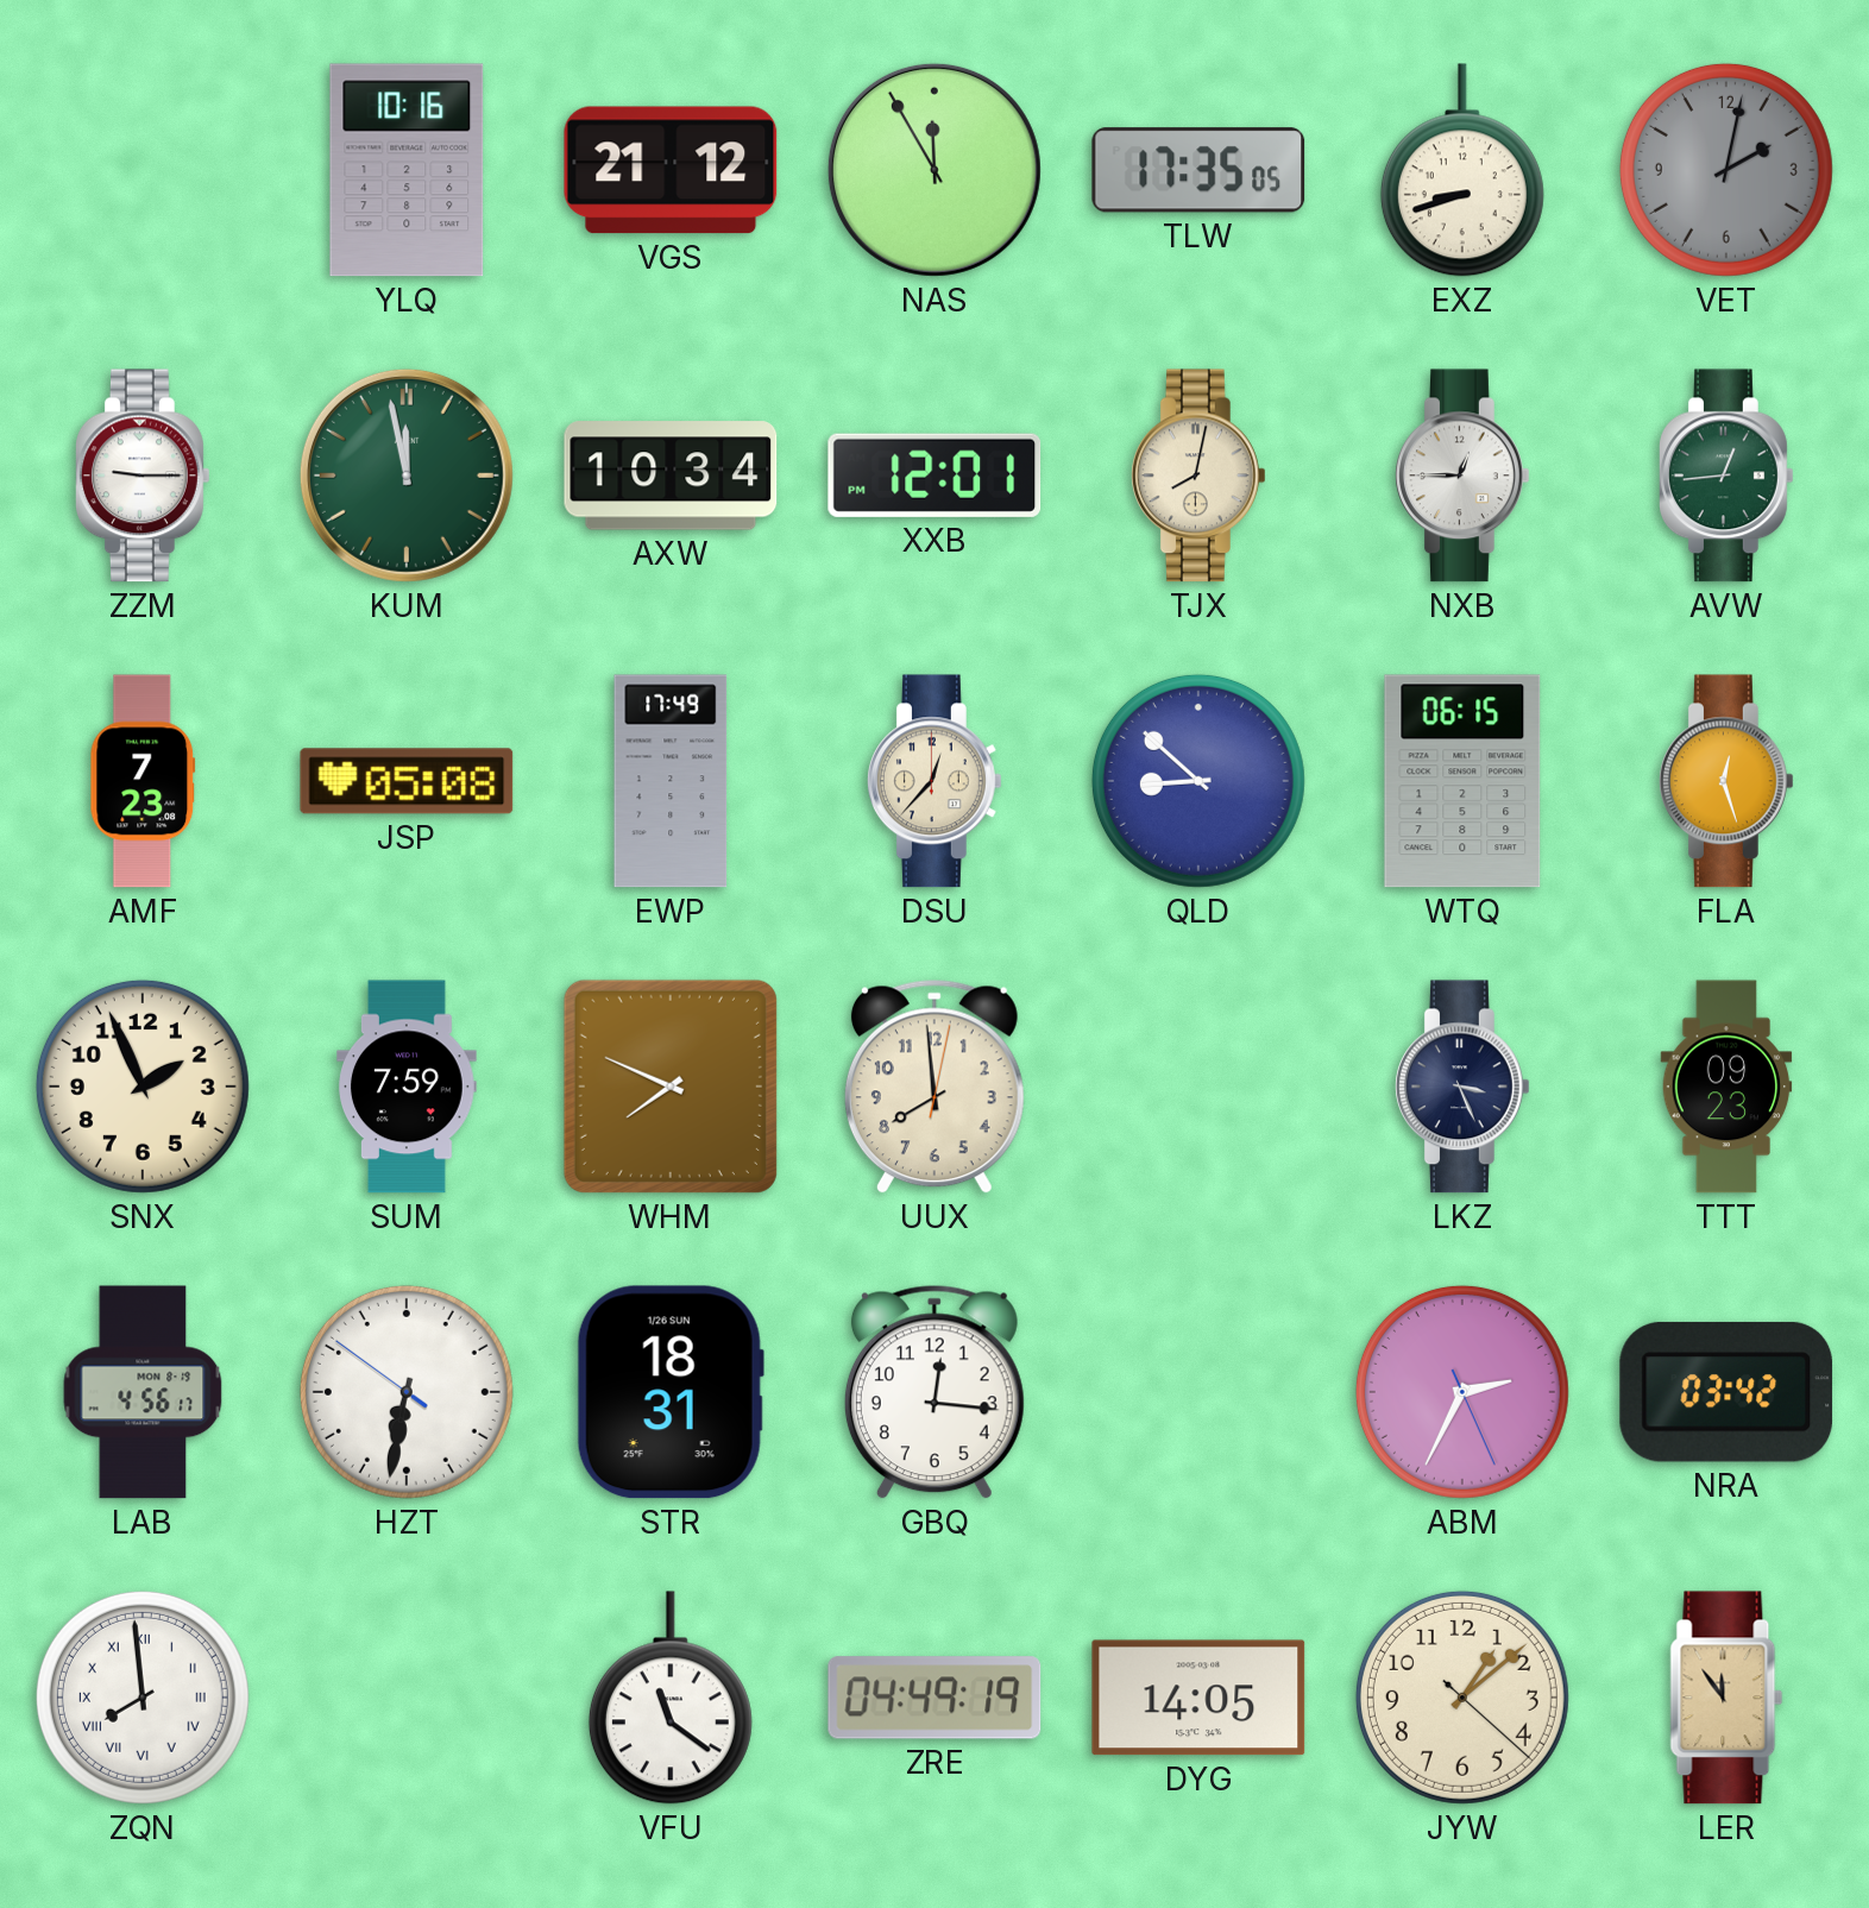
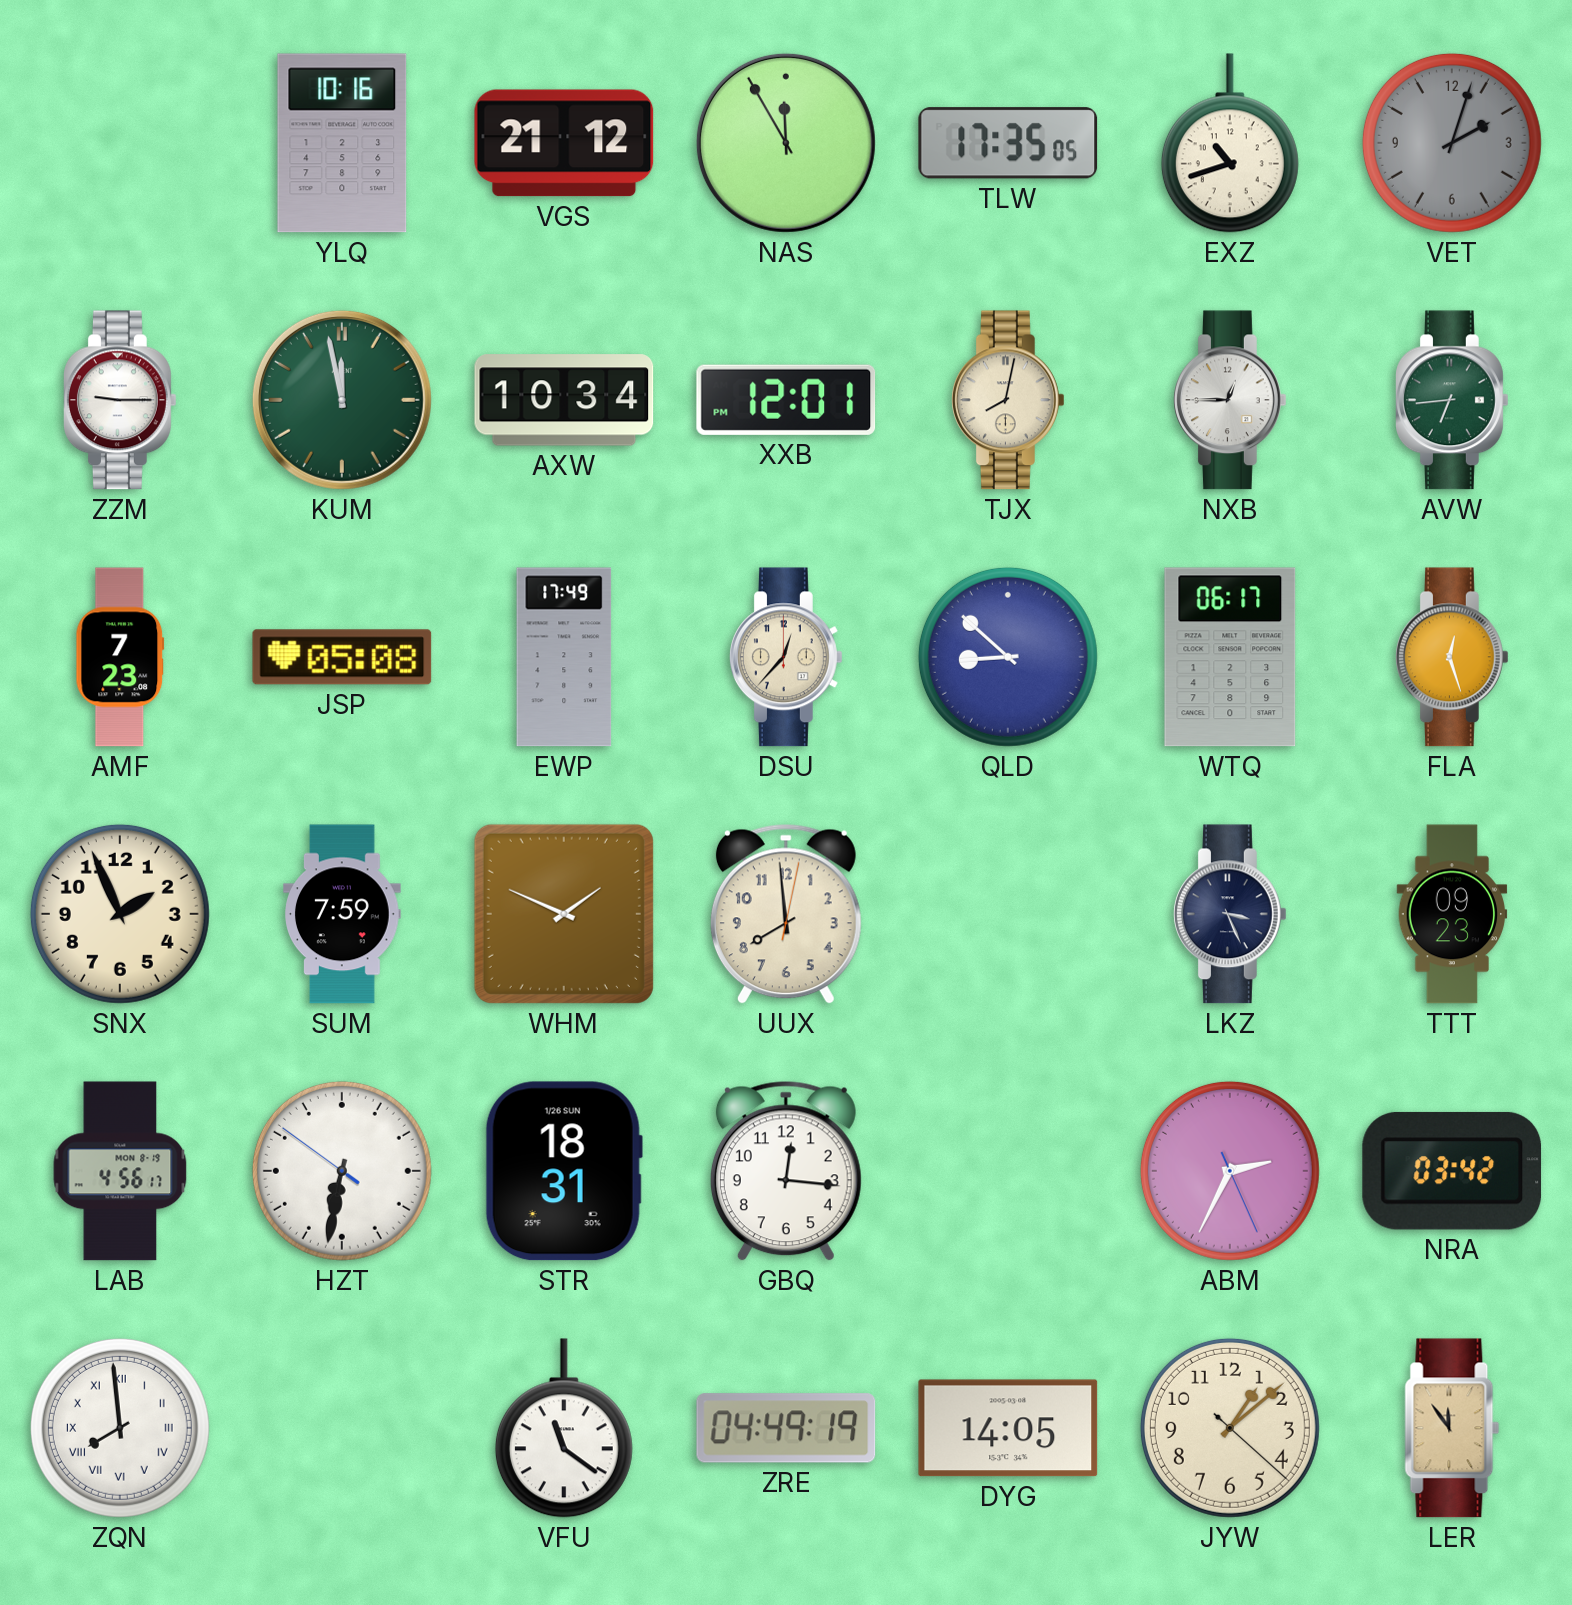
EXZ: 8:42 -> 10:42 (1230, 143)
VET: 2:02 -> 2:03 (1452, 143)
AVW: 12:44 -> 6:44 (1452, 400)
WTQ: 06:15 -> 06:17 (1230, 657)
WHM: 7:49 -> 1:49 (564, 914)
